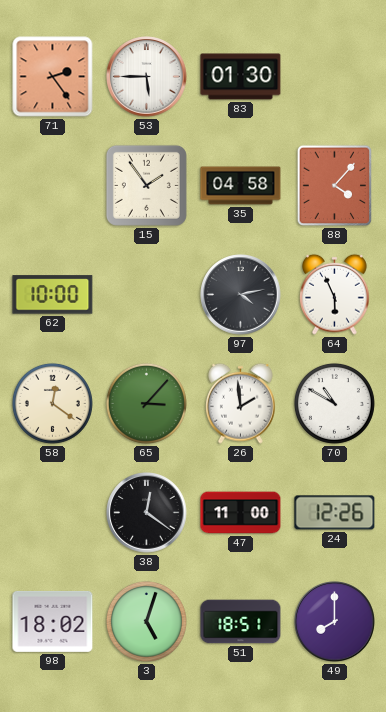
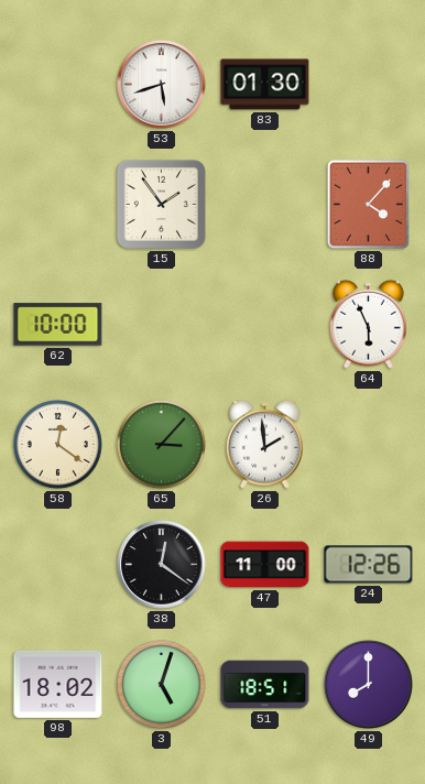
71: 2:24 -> none (53, 77)
53: 5:45 -> 5:42 (162, 85)
35: 04:58 -> none (241, 186)
97: 4:13 -> none (241, 295)
70: 10:50 -> none (334, 403)
